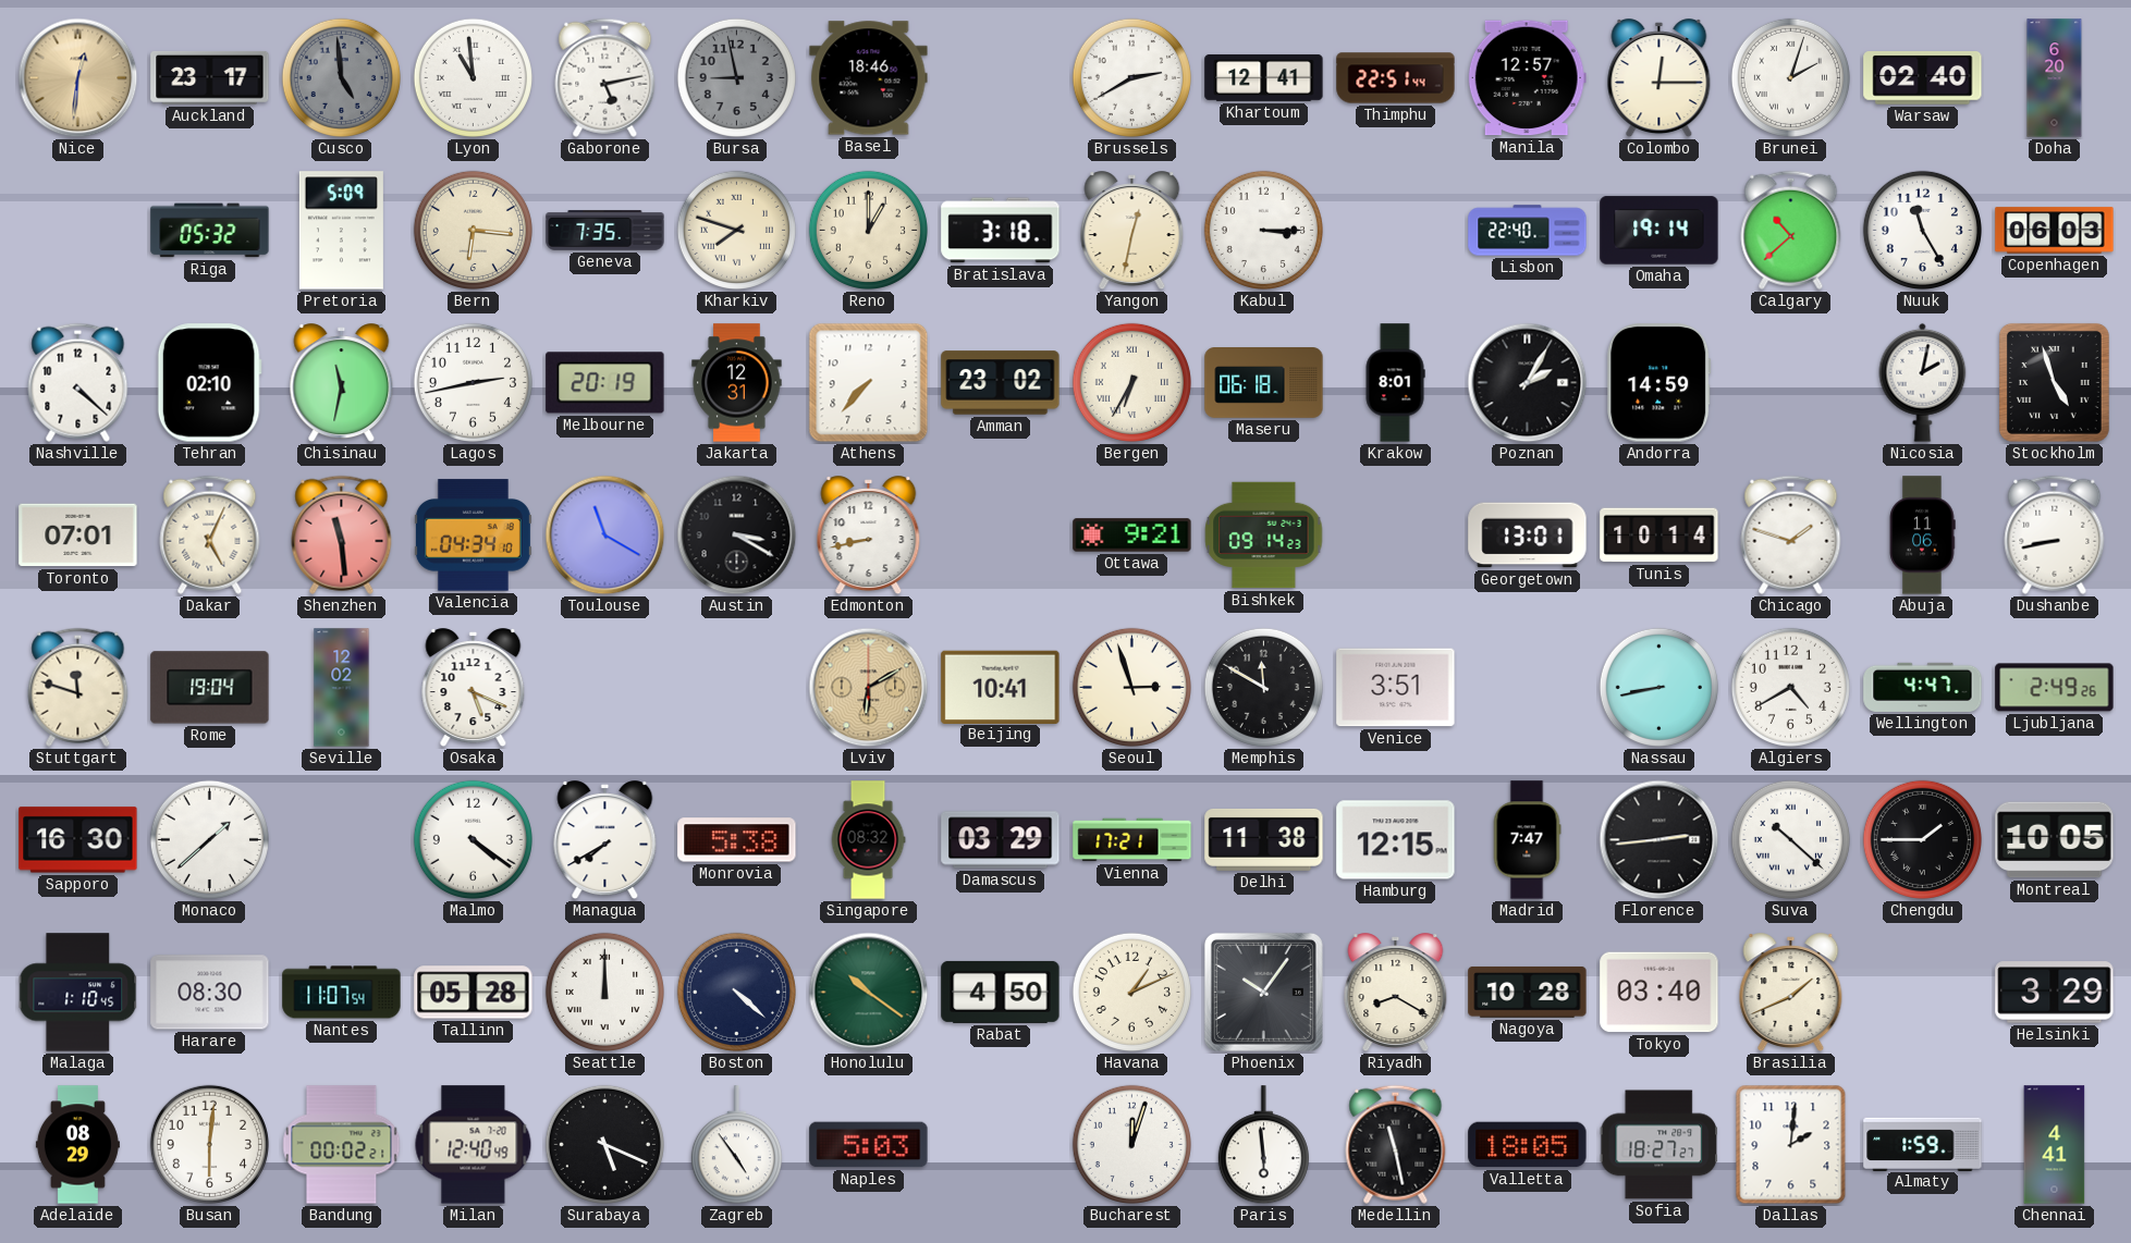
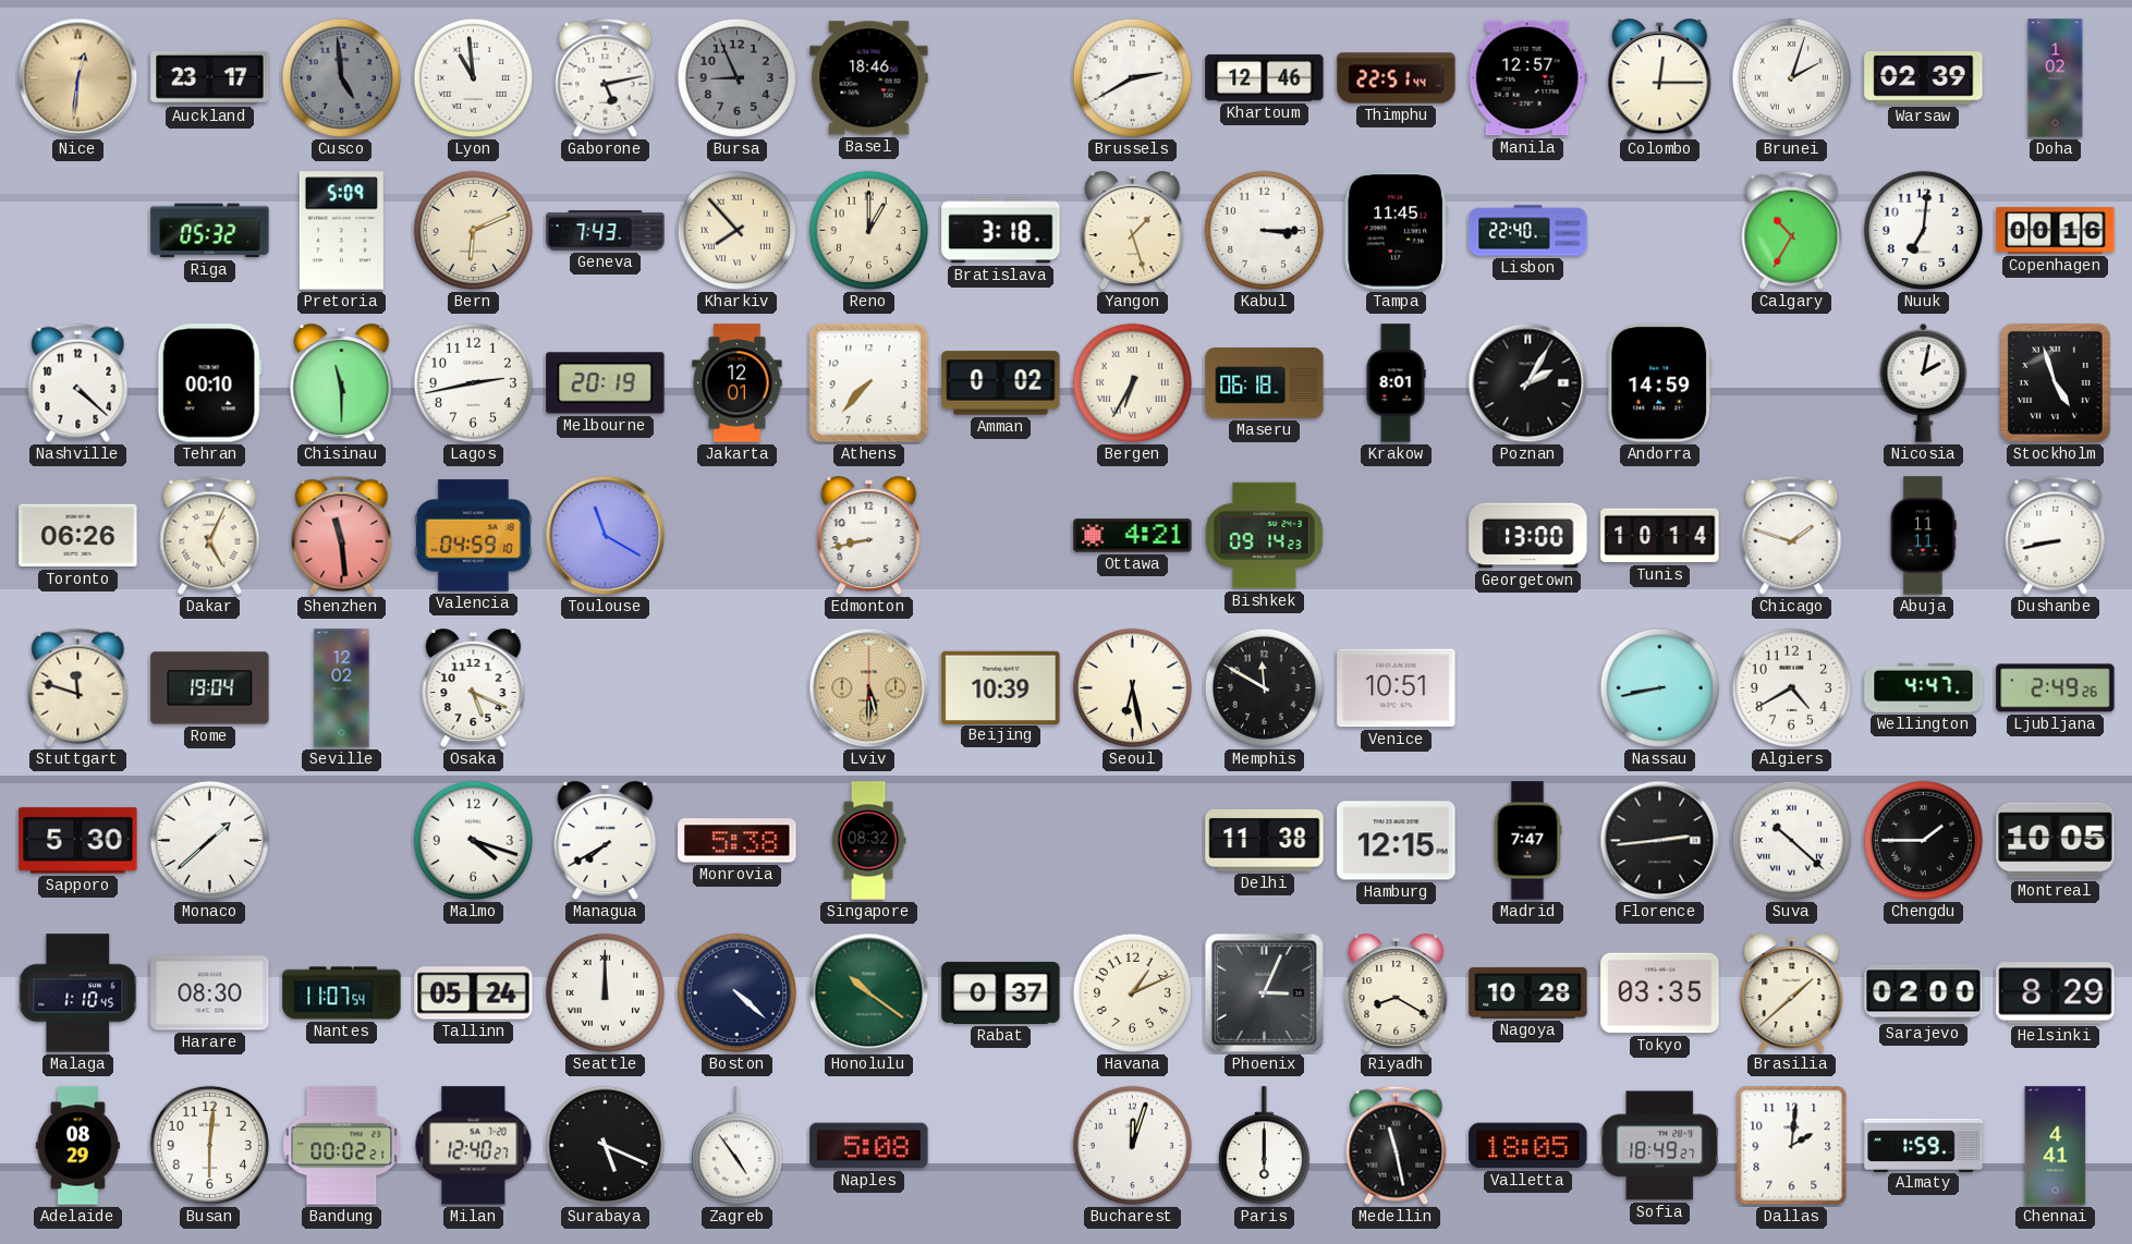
Bursa: 8:58 -> 8:56 (736, 77)
Khartoum: 12:41 -> 12:46 (1265, 78)
Warsaw: 02:40 -> 02:39 (1924, 78)
Doha: 6:20 -> 1:02 (2056, 78)
Bern: 6:16 -> 6:11 (473, 230)
Geneva: 7:35 -> 7:43 (606, 231)
Kharkiv: 7:48 -> 7:53 (736, 230)
Yangon: 12:32 -> 1:27 (1133, 231)
Tampa: none -> 11:45 (1397, 231)
Omaha: 19:14 -> none (1660, 231)
Calgary: 10:38 -> 10:35 (1792, 230)
Nuuk: 11:25 -> 7:01 (1923, 230)
Copenhagen: 06:03 -> 00:16 (2056, 231)
Tehran: 02:10 -> 00:10 (209, 383)
Chisinau: 11:32 -> 11:30 (342, 383)
Jakarta: 12:31 -> 12:01 (738, 383)
Amman: 23:02 -> 0:02 (1001, 383)
Toronto: 07:01 -> 06:26 (78, 536)
Valencia: 04:34 -> 04:59 (473, 536)
Austin: 3:20 -> none (737, 536)
Ottawa: 9:21 -> 4:21 (1133, 536)
Georgetown: 13:01 -> 13:00 (1528, 536)
Abuja: 11:06 -> 11:11 (1923, 536)
Lviv: 6:10 -> 5:30 (869, 688)
Beijing: 10:41 -> 10:39 (1001, 687)
Seoul: 2:57 -> 6:28 (1132, 687)
Venice: 3:51 -> 10:51 (1397, 688)
Sapporo: 16:30 -> 5:30 (78, 841)
Malmo: 4:21 -> 4:18 (473, 840)
Damascus: 03:29 -> none (1001, 840)
Vienna: 17:21 -> none (1132, 840)
Tallinn: 05:28 -> 05:24 (474, 993)
Rabat: 4:50 -> 0:37 (1001, 992)
Phoenix: 10:06 -> 3:04 (1264, 992)
Tokyo: 03:40 -> 03:35 (1660, 993)
Brasilia: 1:41 -> 1:38 (1792, 993)
Sarajevo: none -> 02:00 (1924, 993)
Helsinki: 3:29 -> 8:29 (2056, 993)
Milan: 12:40:49 -> 12:40:27 (474, 1146)
Naples: 5:03 -> 5:08 (869, 1146)
Paris: 5:59 -> 6:00 (1264, 1146)
Sofia: 18:27 -> 18:49 (1660, 1146)
